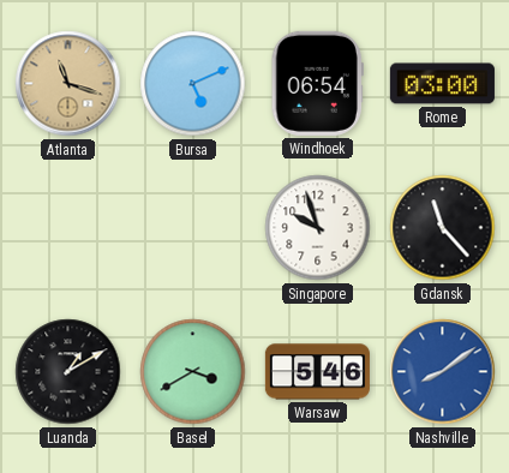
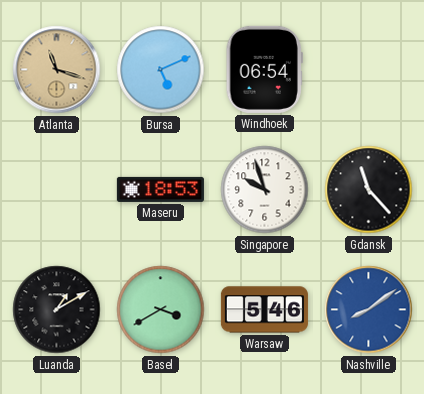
Rome: 03:00 -> none (442, 84)
Maseru: none -> 18:53 (160, 189)
